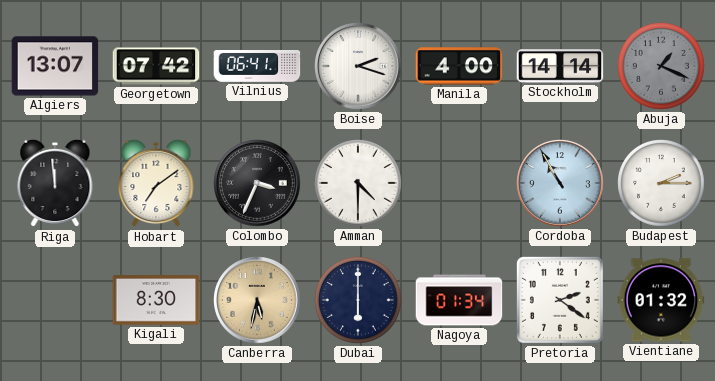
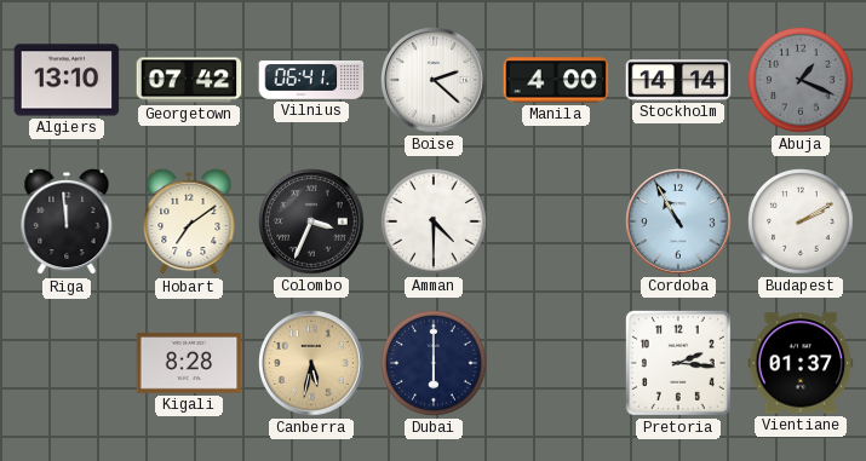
Algiers: 13:07 -> 13:10 (67, 80)
Boise: 2:18 -> 2:22 (434, 80)
Budapest: 2:15 -> 2:10 (802, 223)
Kigali: 8:30 -> 8:28 (189, 364)
Nagoya: 01:34 -> none (459, 300)
Pretoria: 2:21 -> 2:16 (678, 363)
Vientiane: 01:32 -> 01:37 (801, 363)
